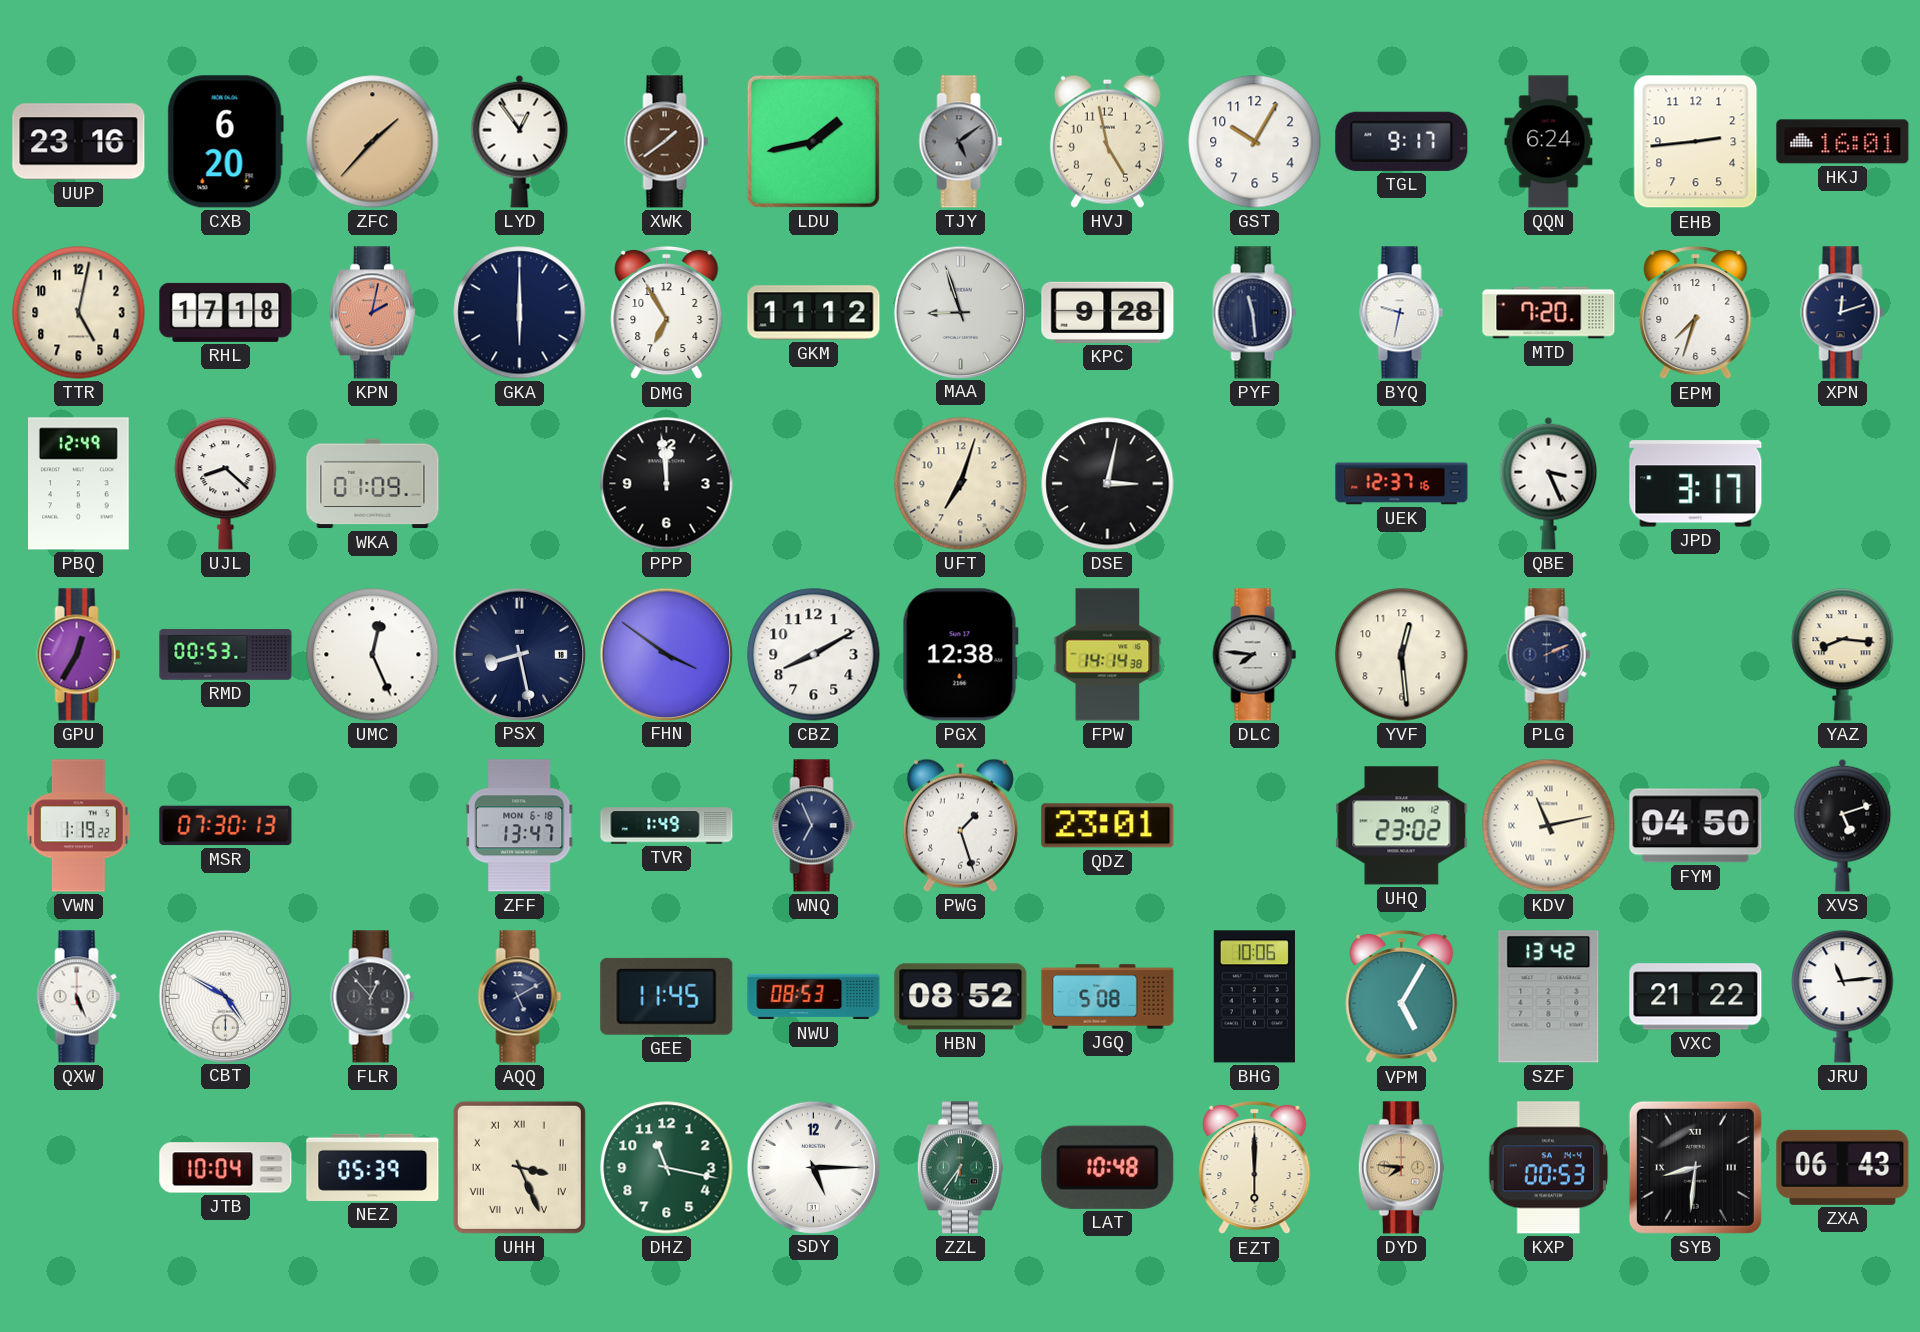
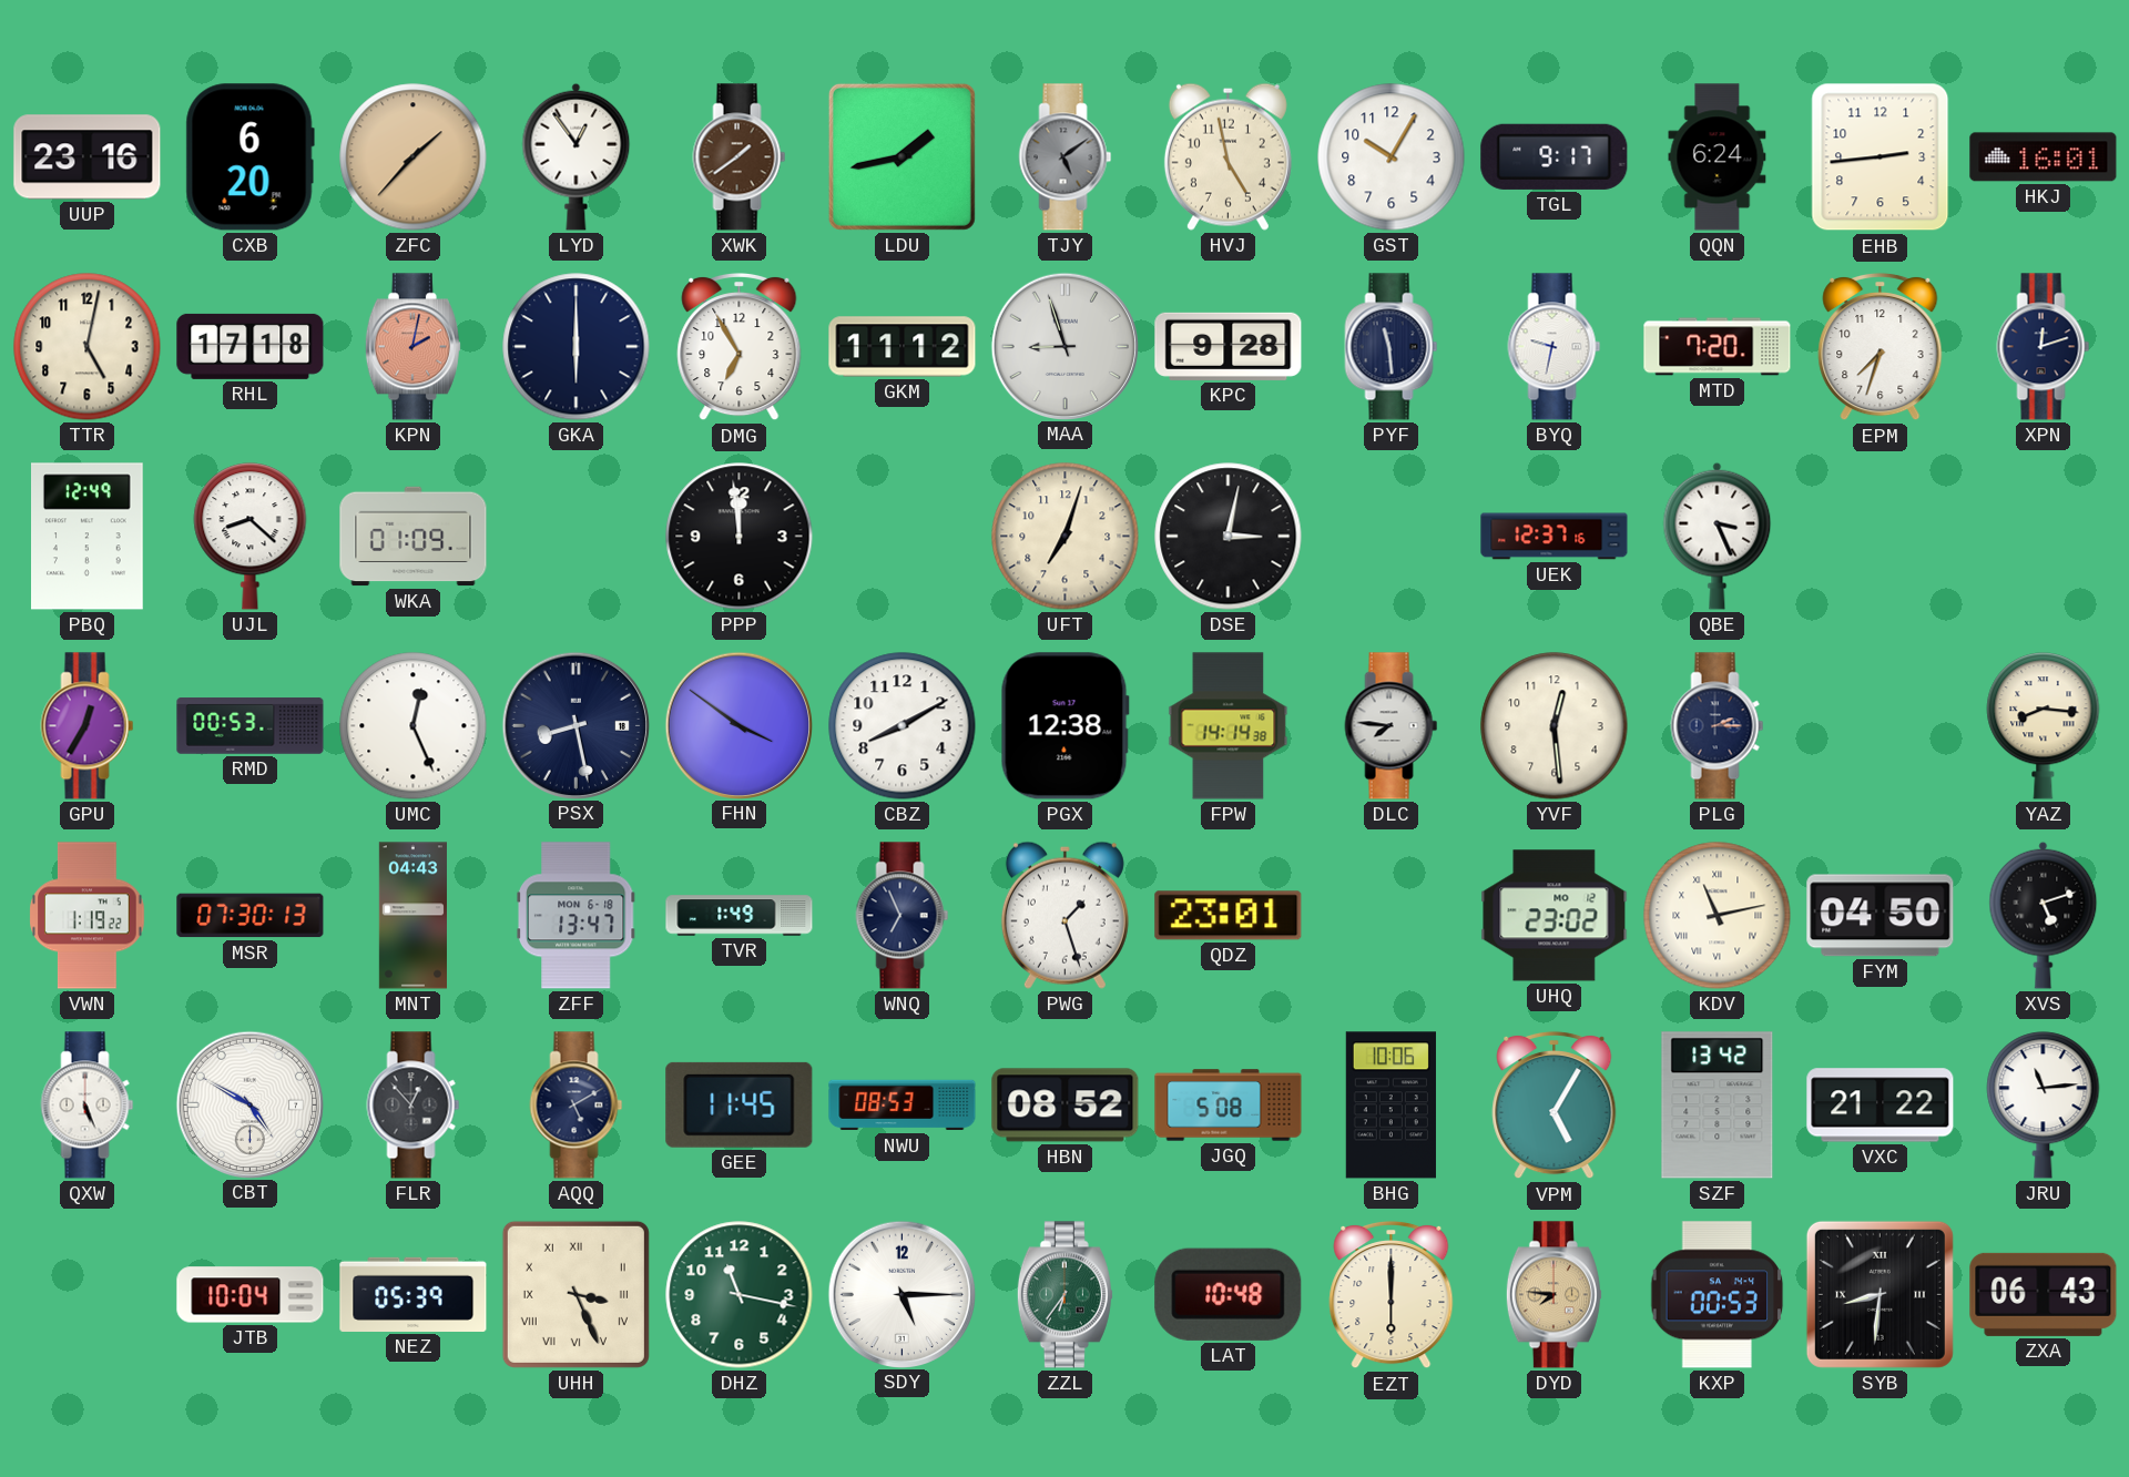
JPD: 3:17 -> none (1696, 484)
PLG: 2:11 -> 2:15 (1718, 726)
MNT: none -> 04:43 (412, 916)
